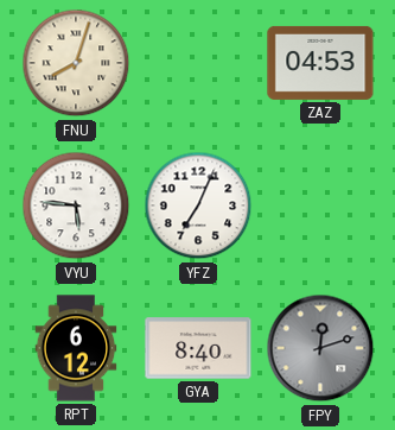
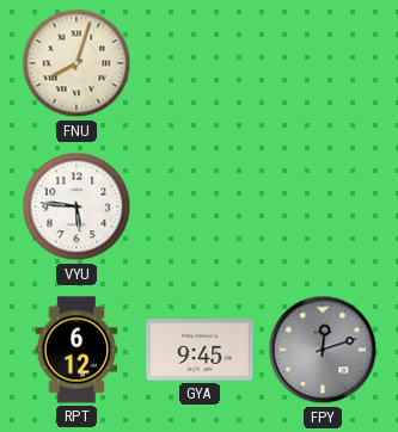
ZAZ: 04:53 -> none (320, 63)
YFZ: 7:04 -> none (198, 205)
GYA: 8:40 -> 9:45 (200, 350)
